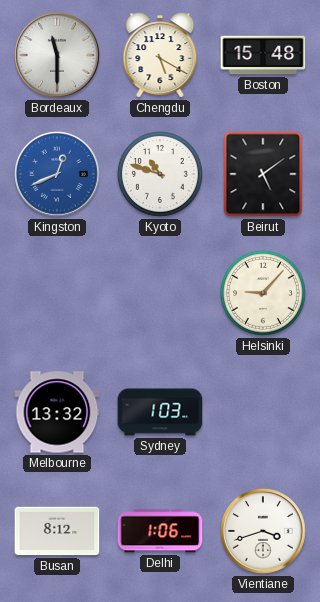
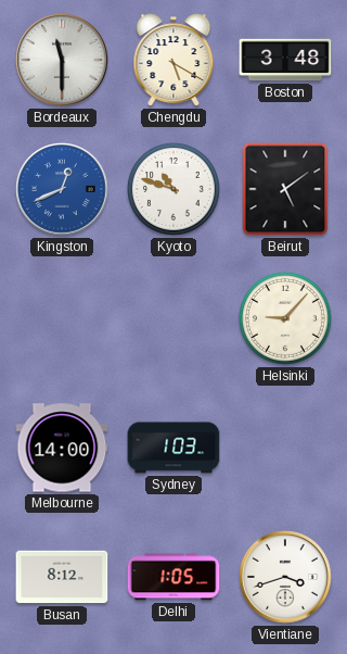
Boston: 15:48 -> 3:48 (285, 60)
Melbourne: 13:32 -> 14:00 (62, 448)
Delhi: 1:06 -> 1:05 (173, 577)
